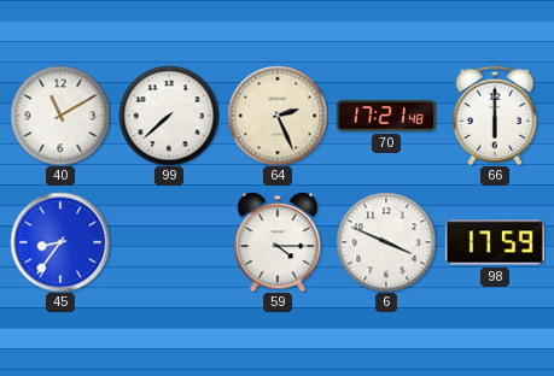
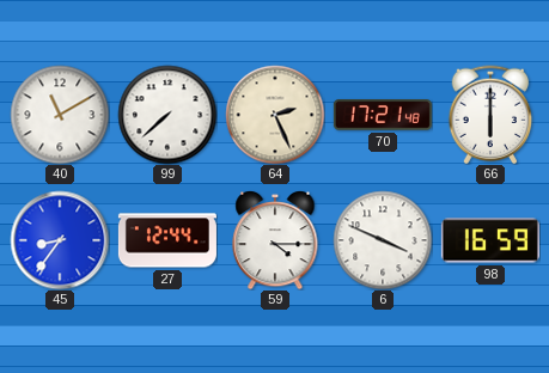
27: none -> 12:44 (167, 240)
98: 17:59 -> 16:59 (490, 240)
